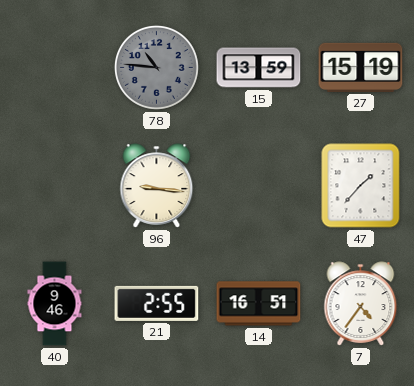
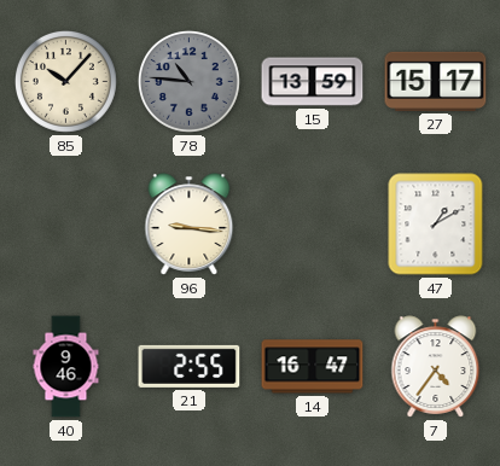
85: none -> 10:07 (65, 81)
27: 15:19 -> 15:17 (436, 81)
47: 1:37 -> 1:10 (436, 225)
14: 16:51 -> 16:47 (313, 367)
